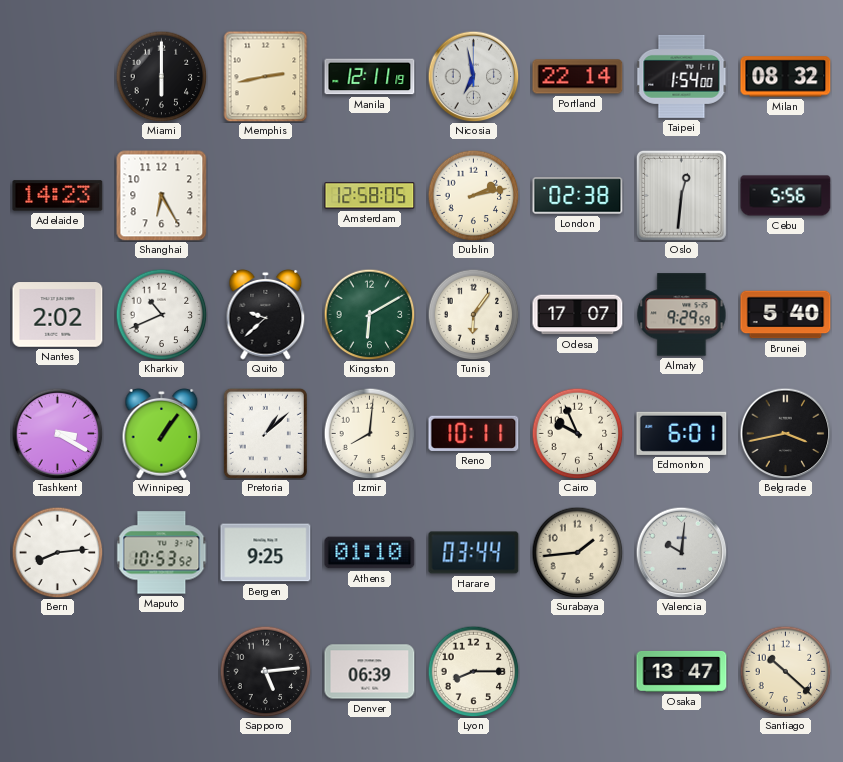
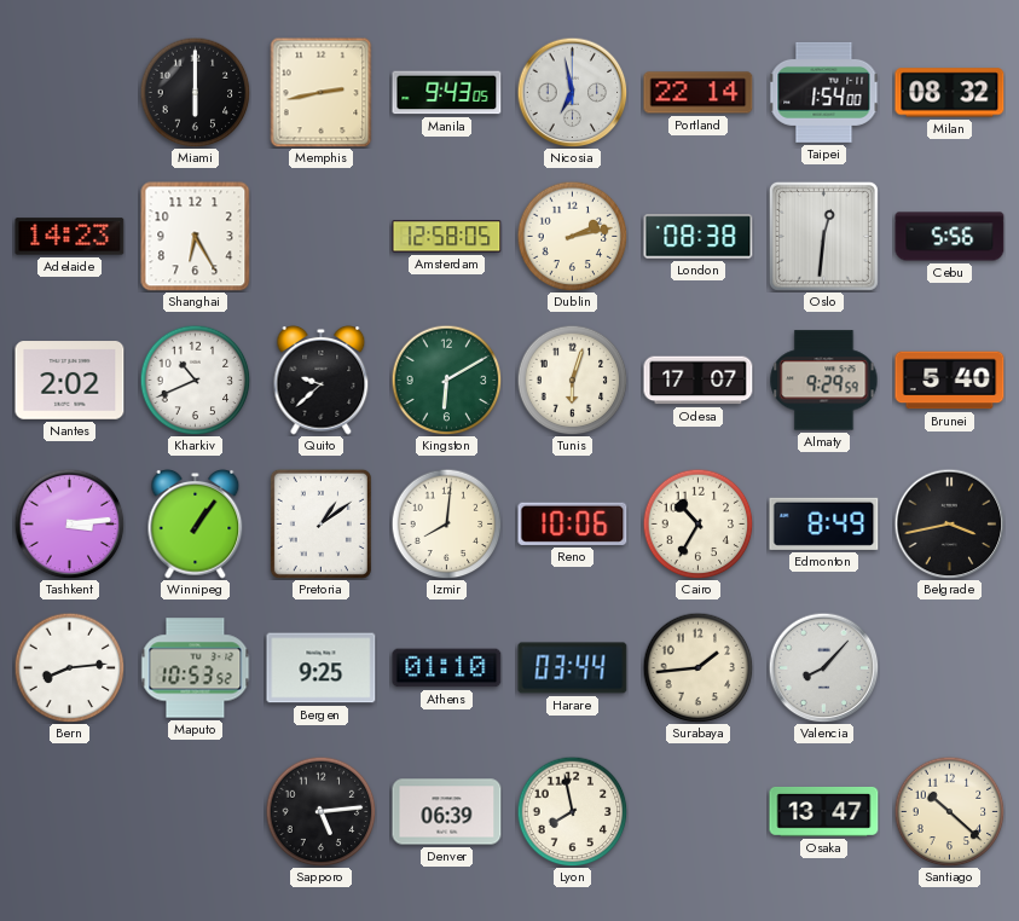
Manila: 12:11 -> 9:43 (447, 93)
London: 02:38 -> 08:38 (699, 237)
Tunis: 6:06 -> 6:03 (572, 380)
Tashkent: 3:20 -> 3:14 (69, 523)
Pretoria: 1:08 -> 1:09 (320, 523)
Reno: 10:11 -> 10:06 (573, 523)
Cairo: 9:56 -> 10:35 (697, 523)
Edmonton: 6:01 -> 8:49 (824, 523)
Valencia: 10:01 -> 8:07 (823, 667)
Lyon: 8:15 -> 7:58 (572, 811)
